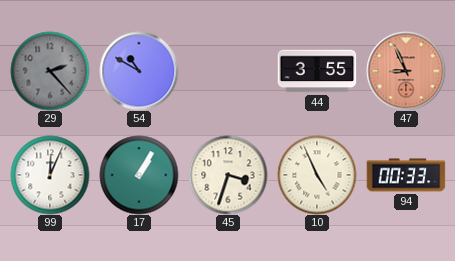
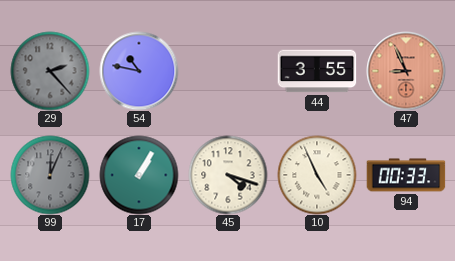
54: 10:50 -> 10:47 (139, 71)
99 dial: white -> grey (50, 175)
45: 3:33 -> 4:18 (228, 175)
